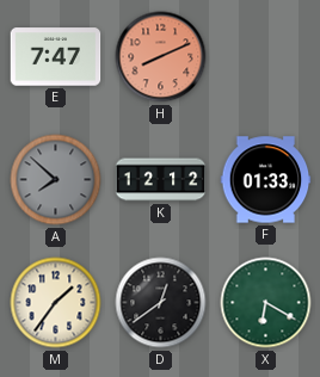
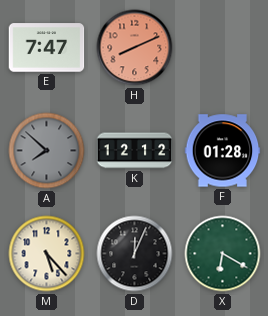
F: 01:33 -> 01:28 (223, 151)
M: 1:36 -> 5:23 (47, 254)
D: 12:39 -> 12:04 (135, 254)
